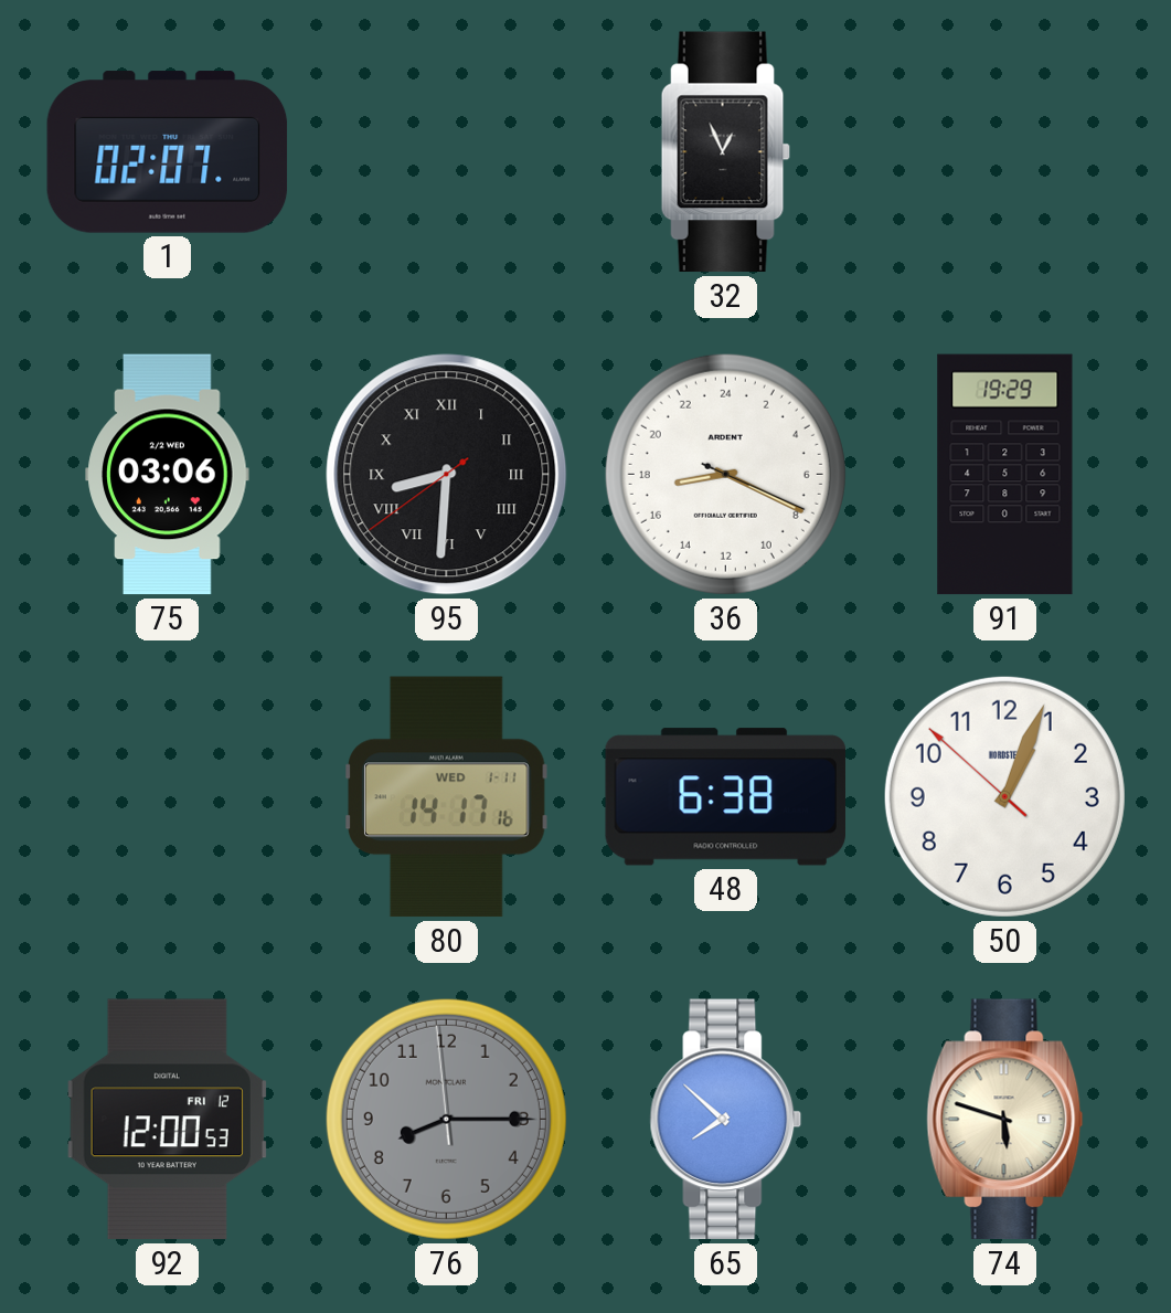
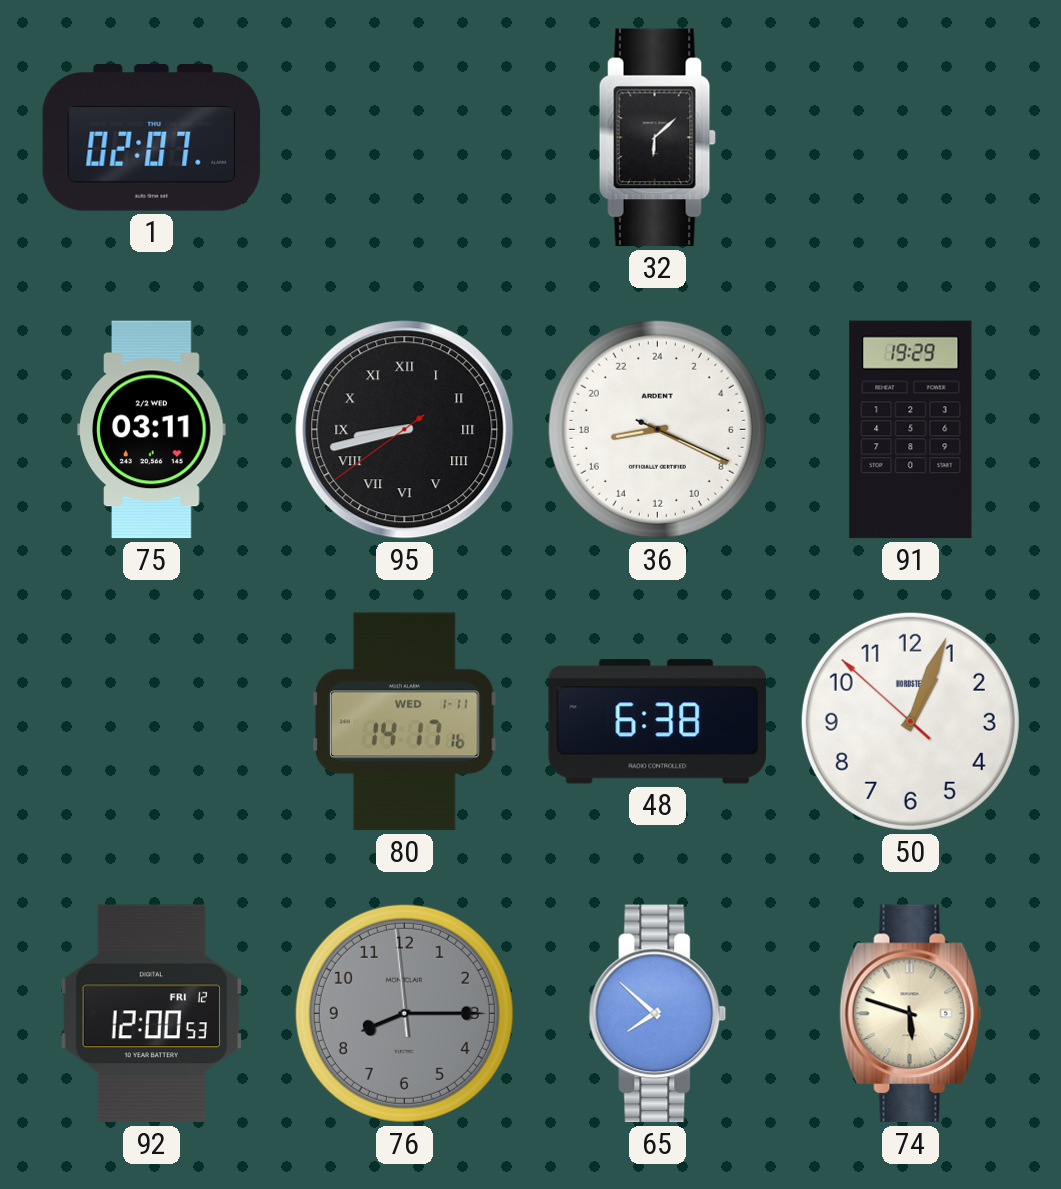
32: 12:56 -> 6:08 (657, 138)
75: 03:06 -> 03:11 (152, 430)
95: 8:30 -> 8:42 (405, 430)
